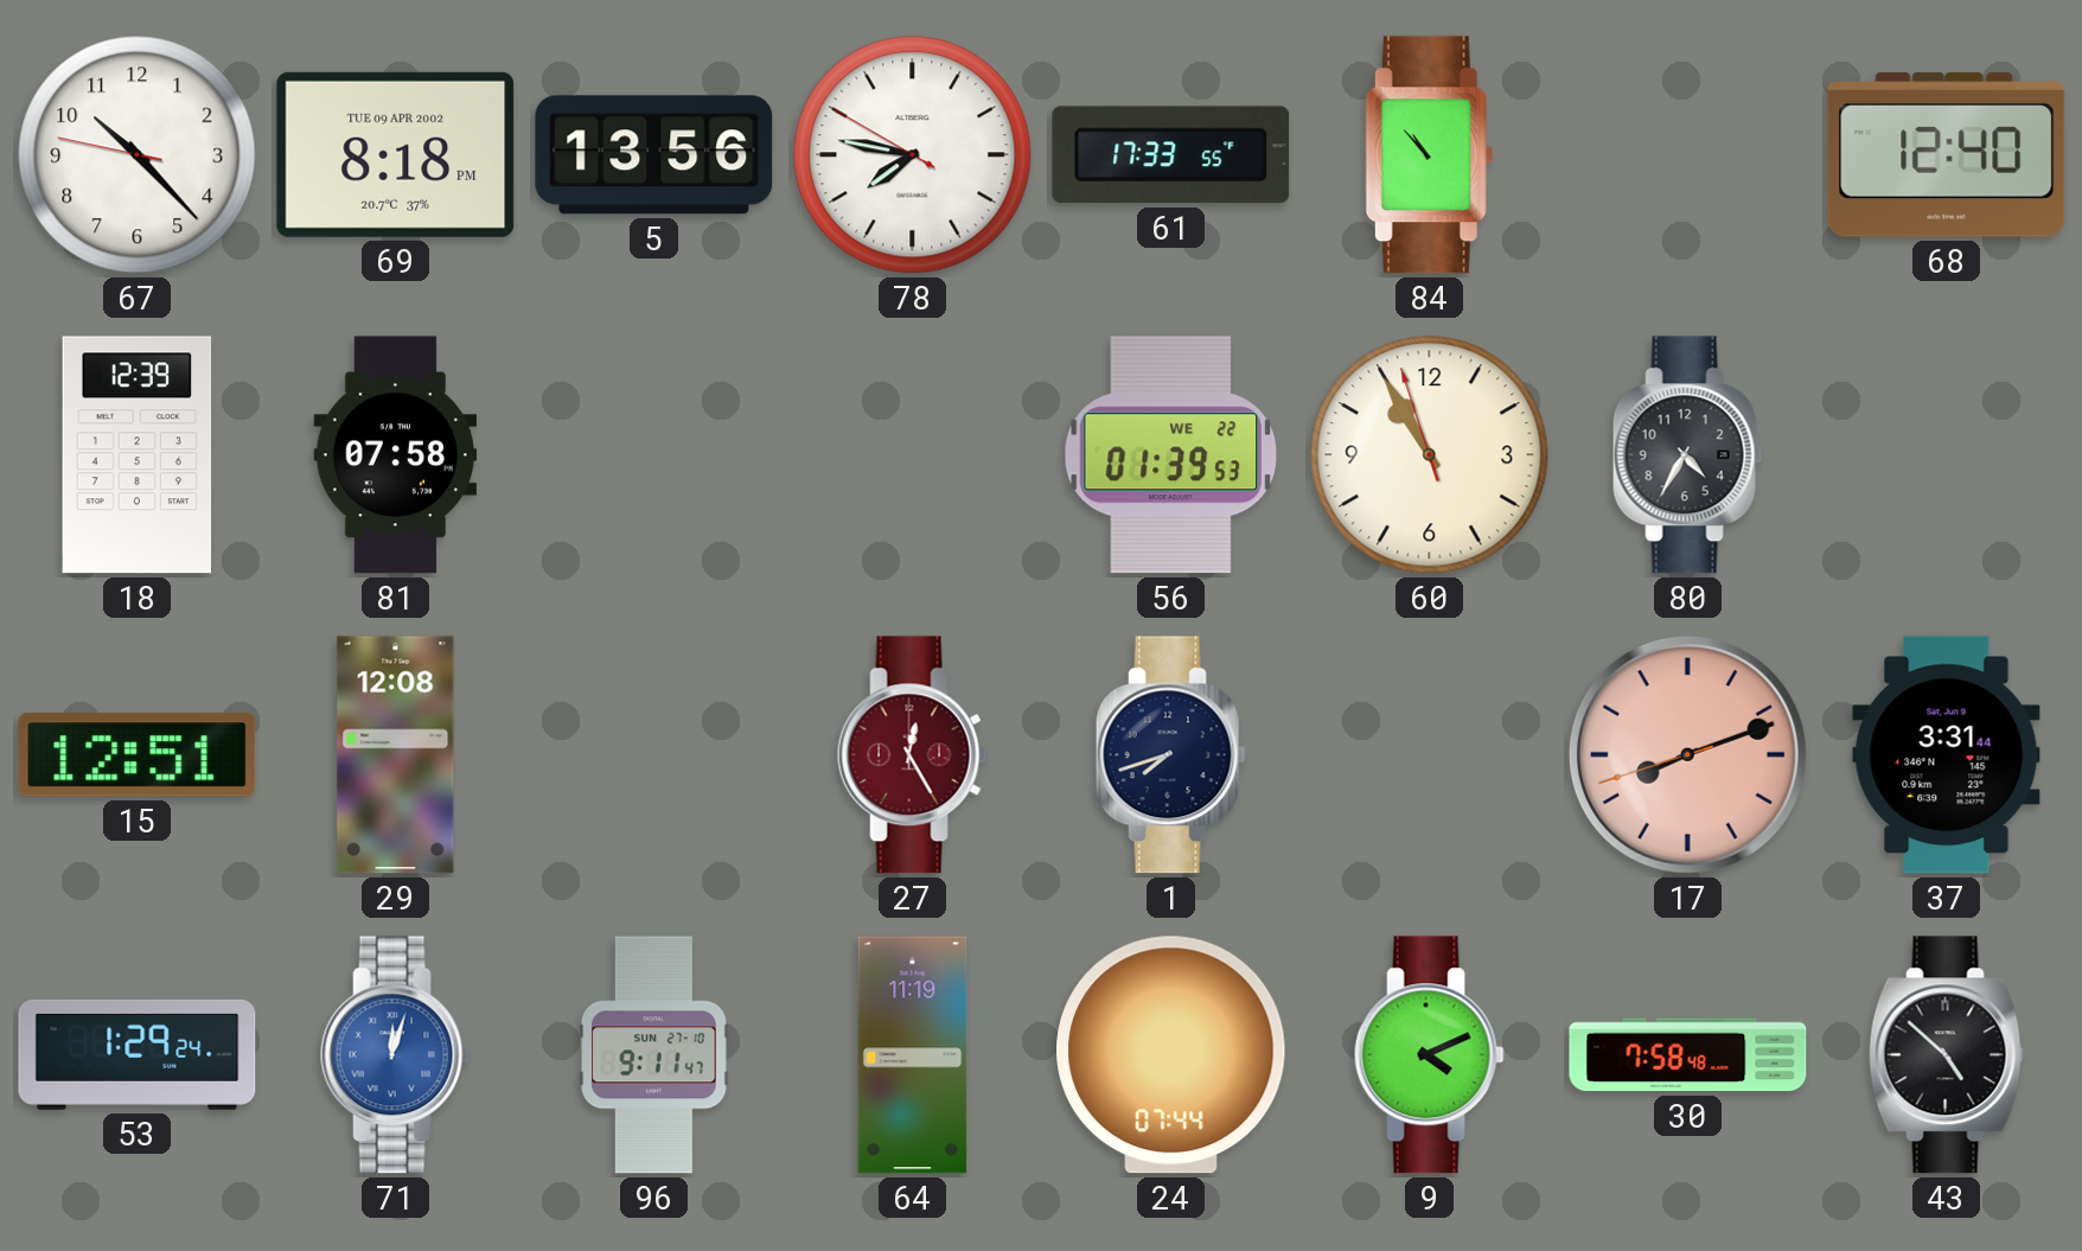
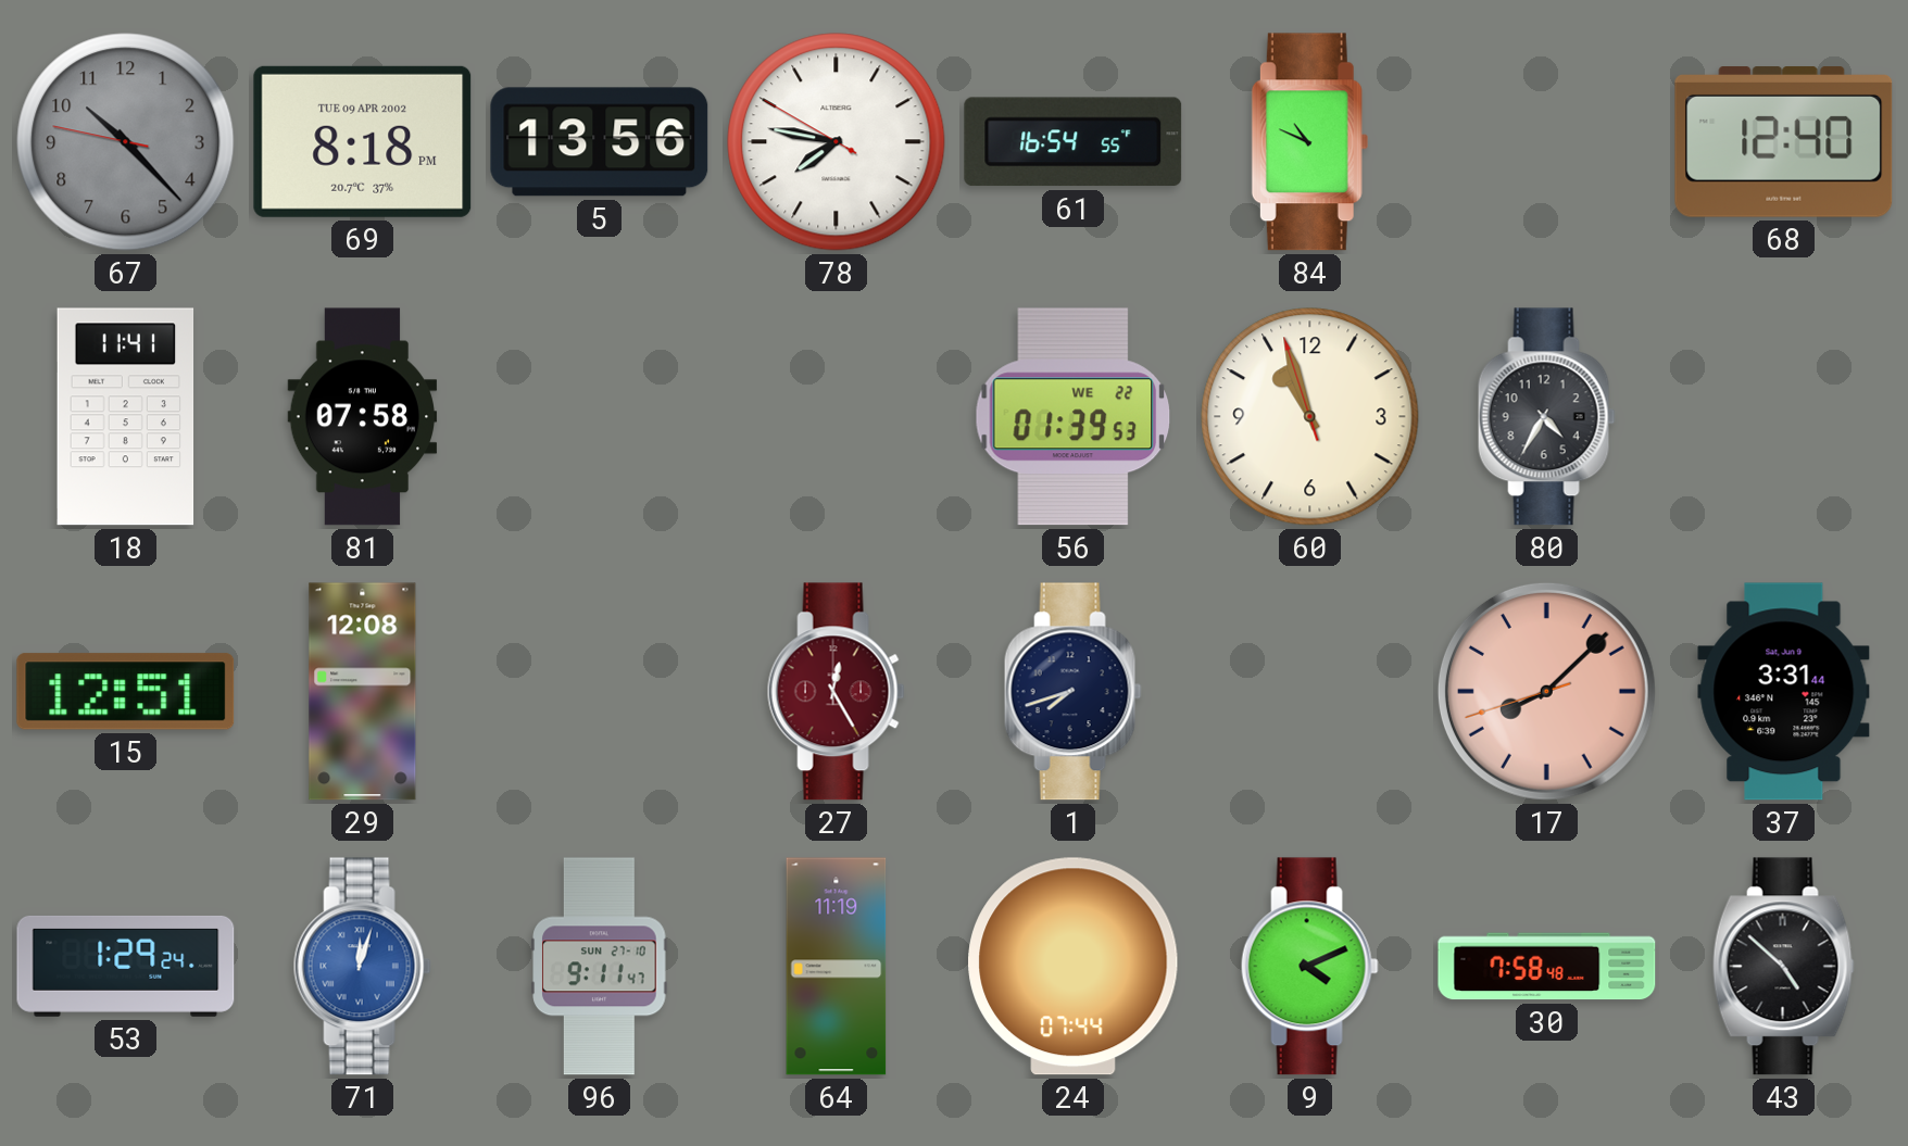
67 dial: white -> grey (126, 142)
61: 17:33 -> 16:54 (1074, 142)
84: 10:53 -> 10:49 (1309, 142)
18: 12:39 -> 11:41 (126, 417)
60: 10:54 -> 10:56 (1310, 417)
17: 8:11 -> 8:07 (1546, 691)
